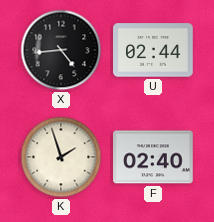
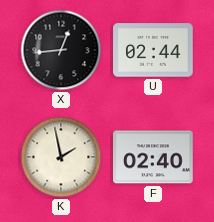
X: 4:44 -> 12:44 (61, 50)
K: 1:57 -> 1:58 (61, 157)
